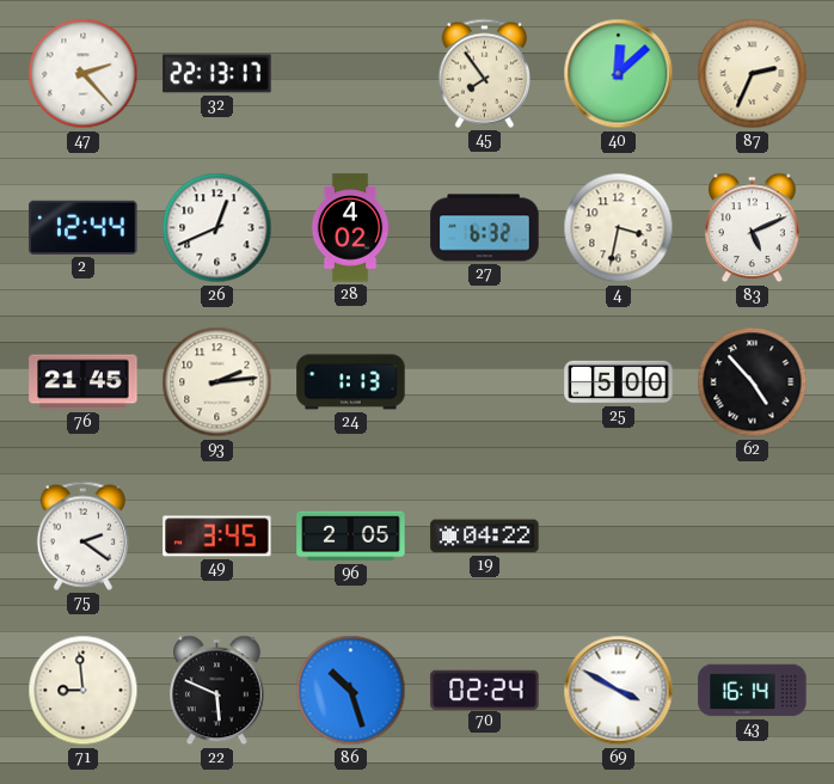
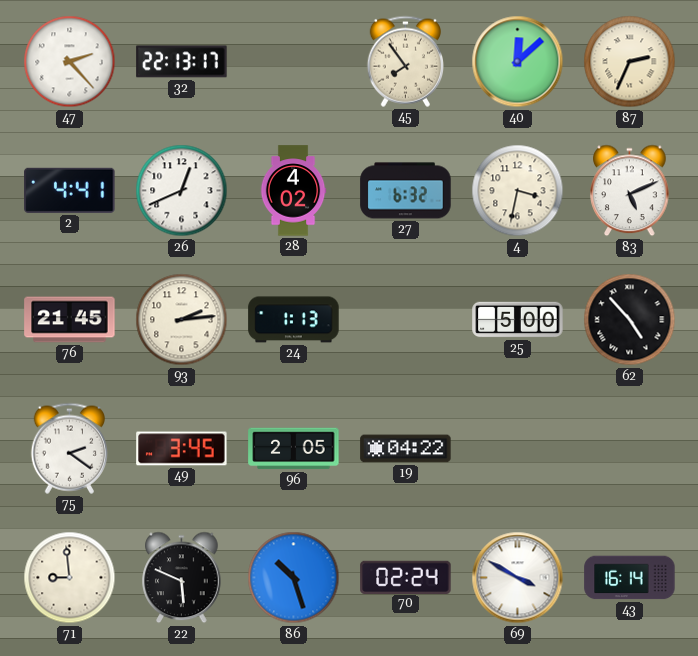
2: 12:44 -> 4:41 (70, 190)
